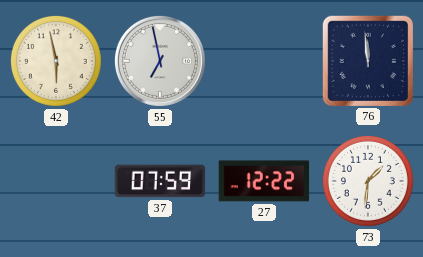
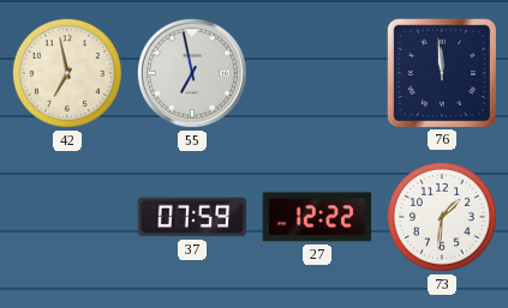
42: 5:58 -> 6:58 (67, 73)
